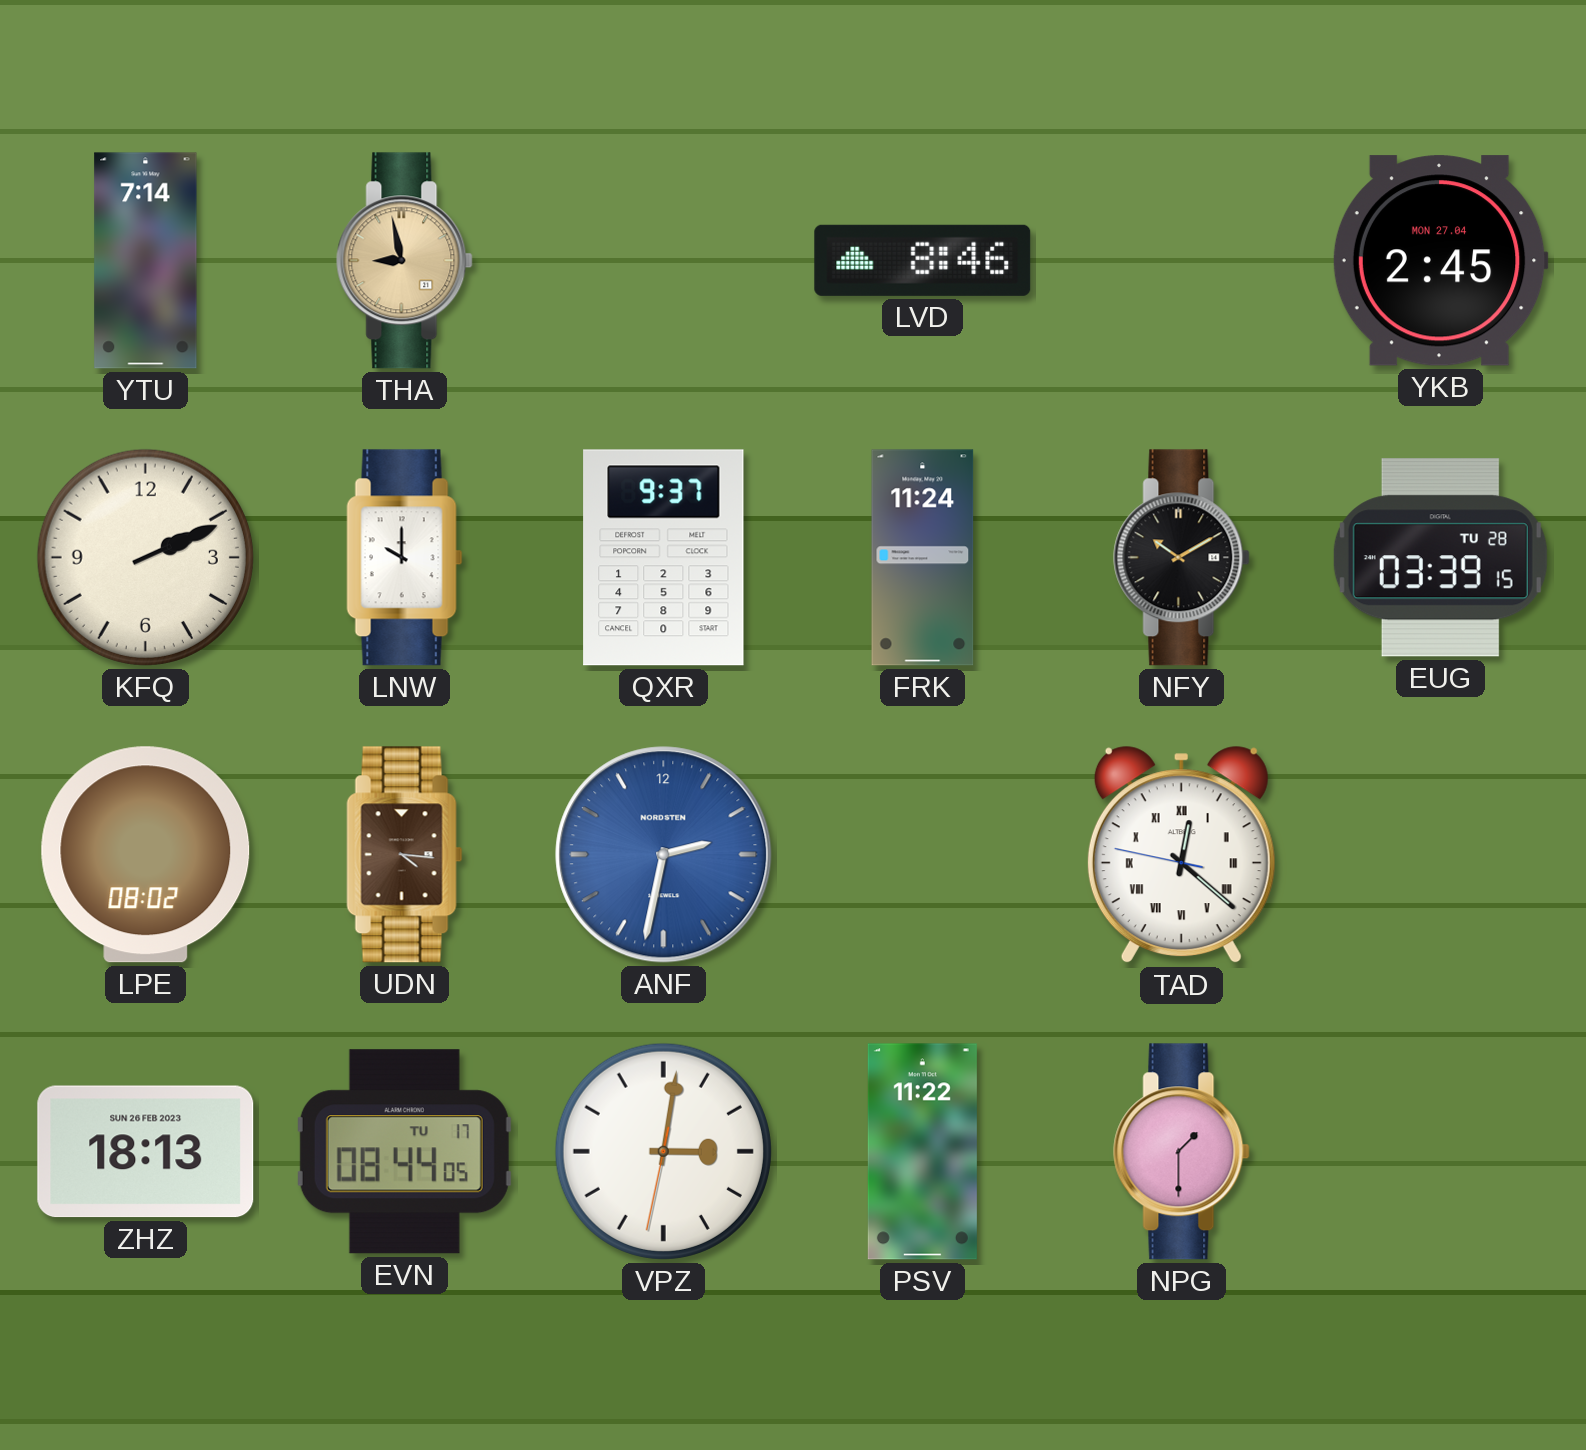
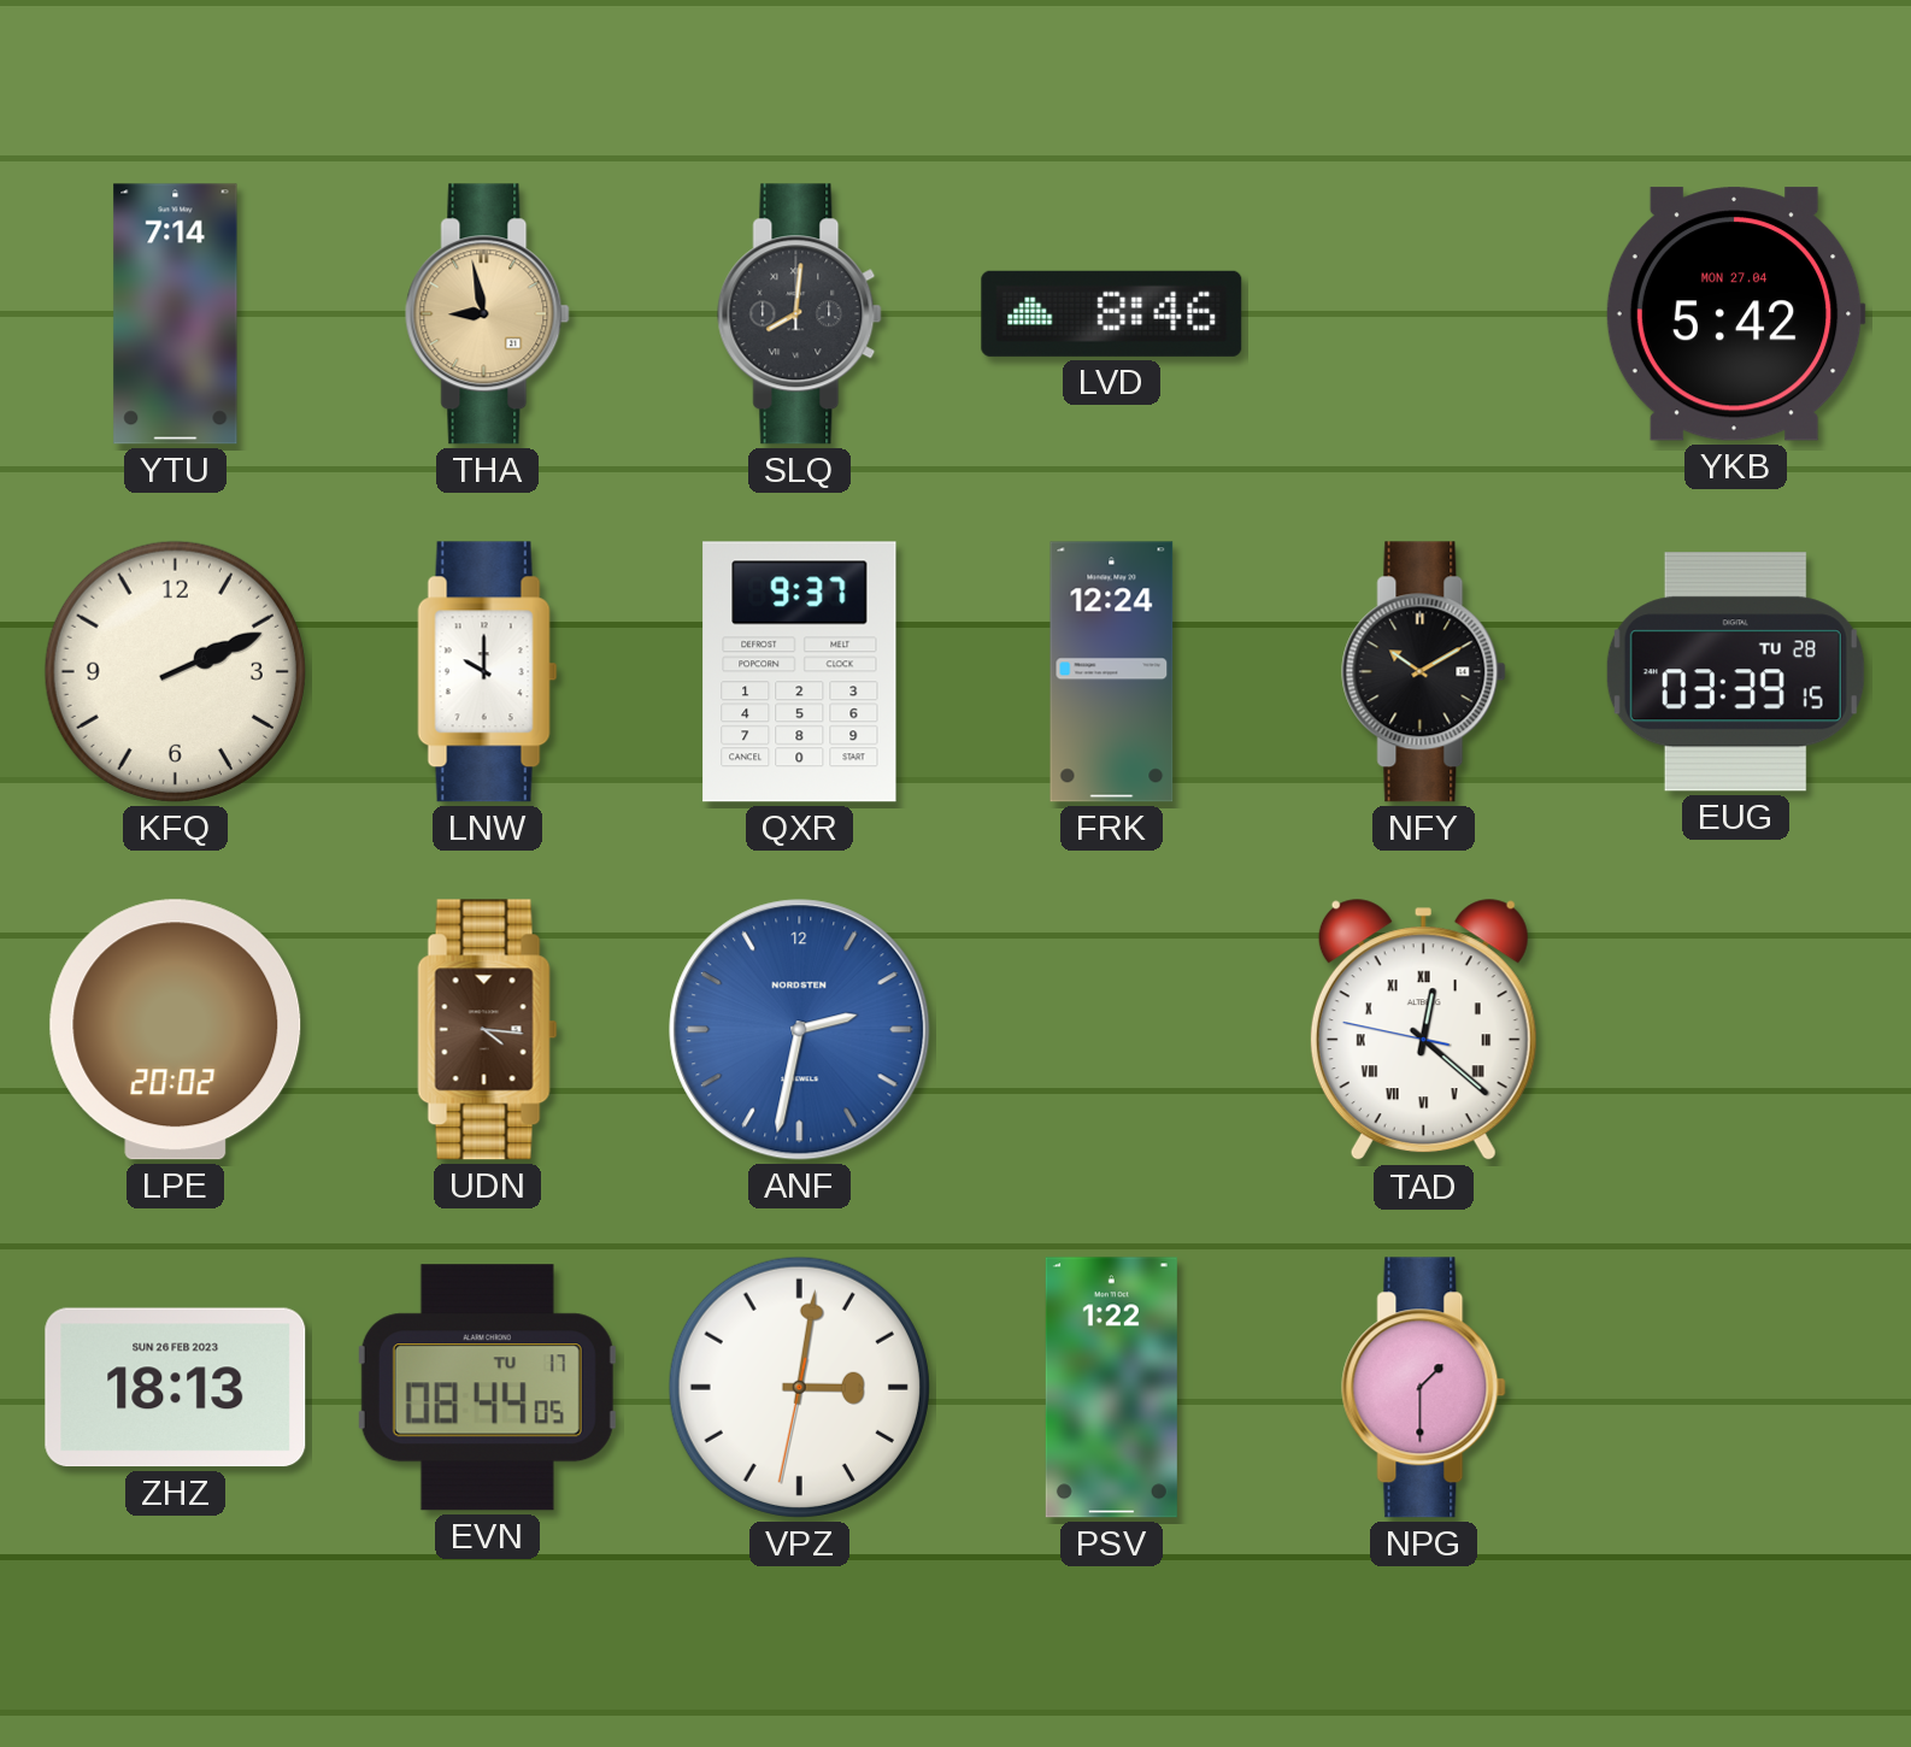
SLQ: none -> 8:01 (800, 314)
YKB: 2:45 -> 5:42 (1735, 314)
FRK: 11:24 -> 12:24 (1112, 672)
LPE: 08:02 -> 20:02 (176, 1030)
PSV: 11:22 -> 1:22 (1111, 1388)
